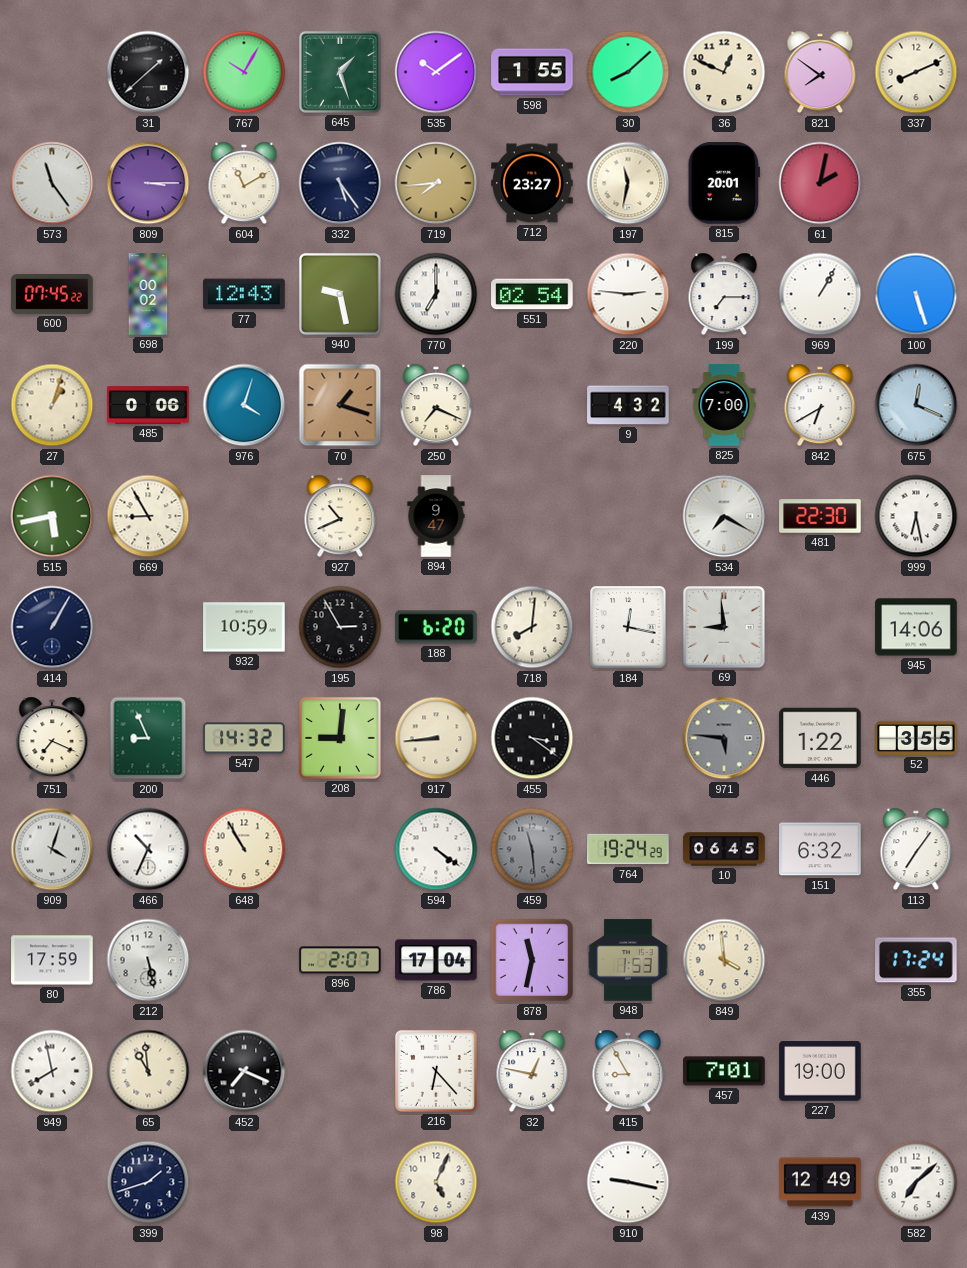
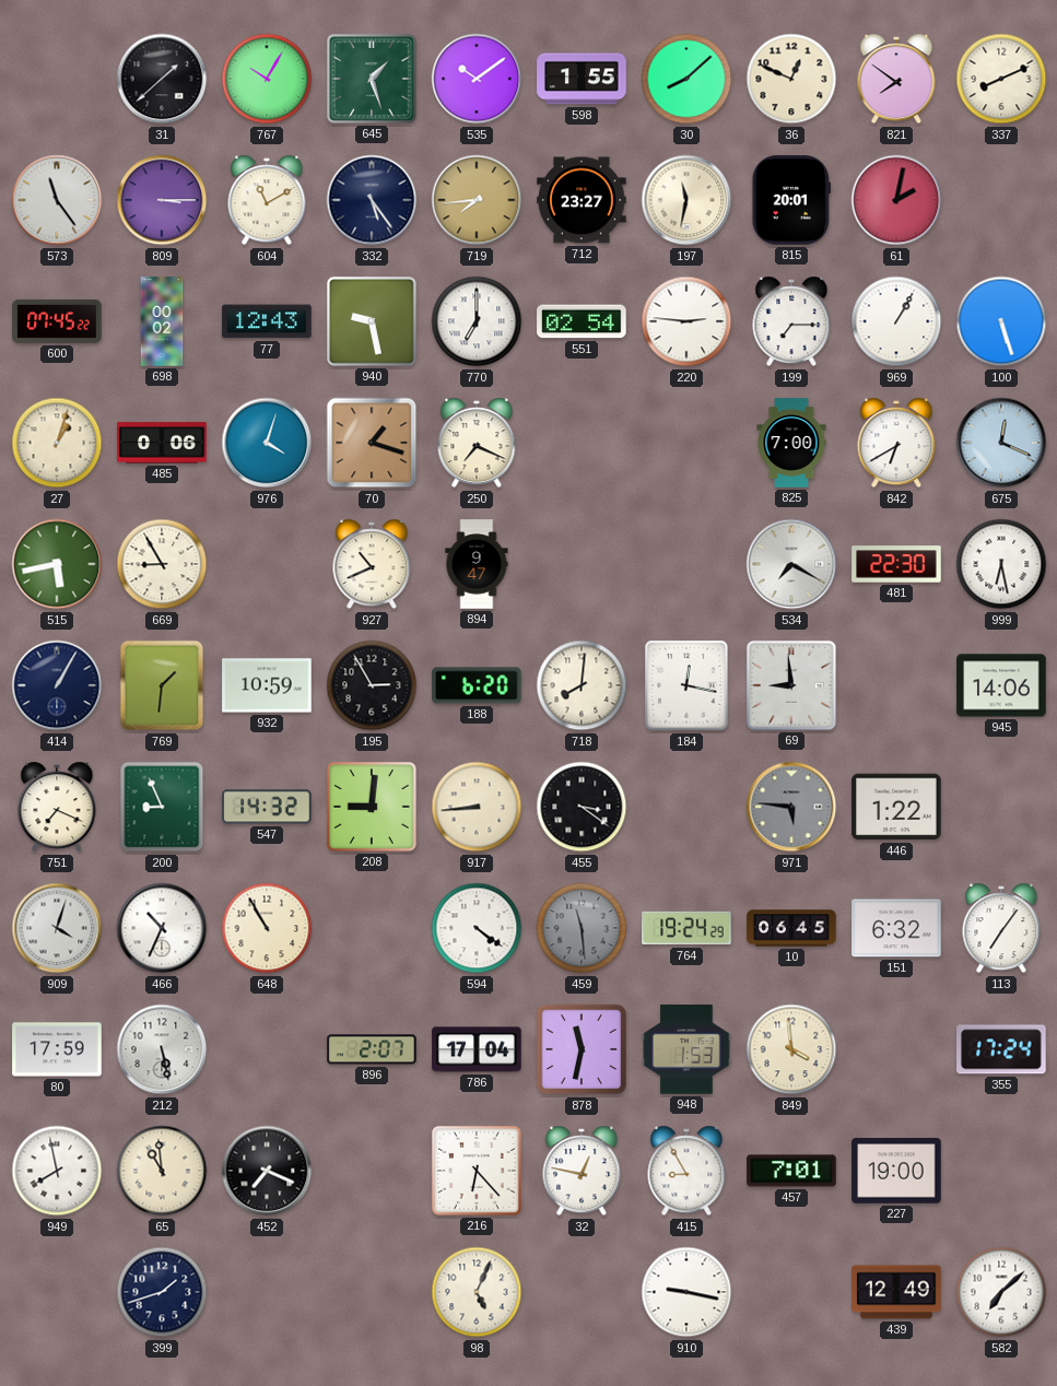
9: 4:32 -> none (628, 405)
769: none -> 1:31 (162, 685)
52: 3:55 -> none (916, 738)
